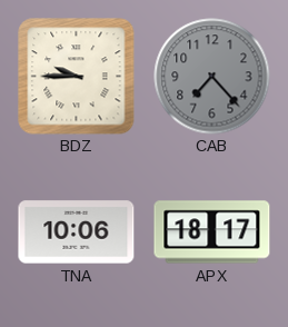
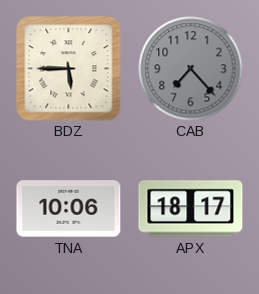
BDZ: 9:45 -> 5:45 (69, 69)
